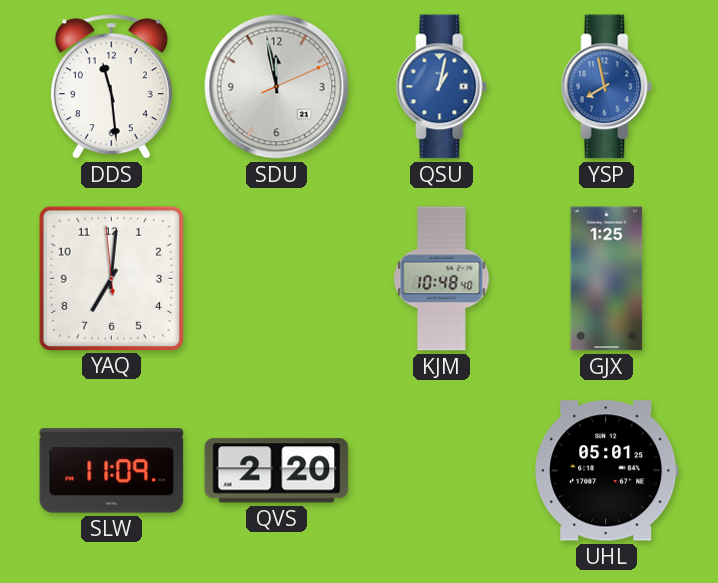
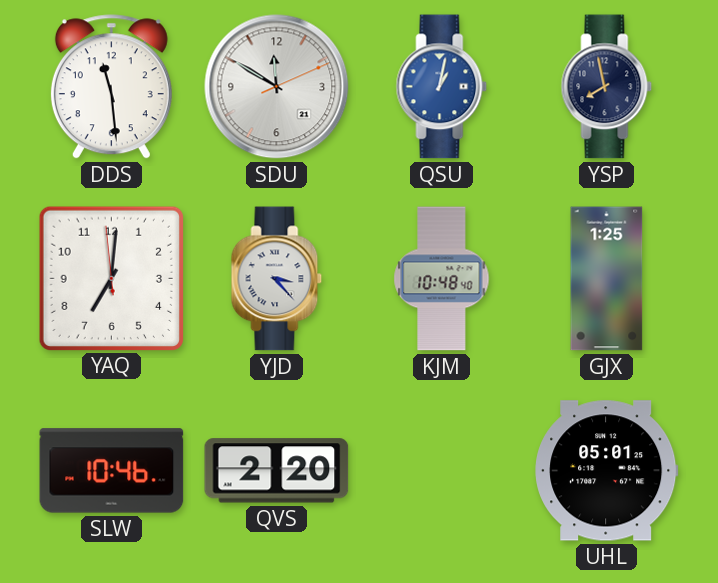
SDU: 11:58 -> 11:50 (277, 87)
YSP dial: blue -> navy (607, 87)
YJD: none -> 3:23 (277, 279)
SLW: 11:09 -> 10:46 (112, 471)
